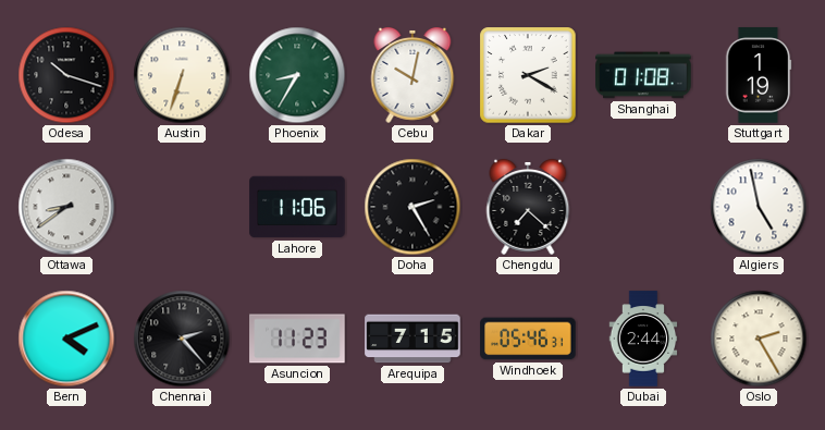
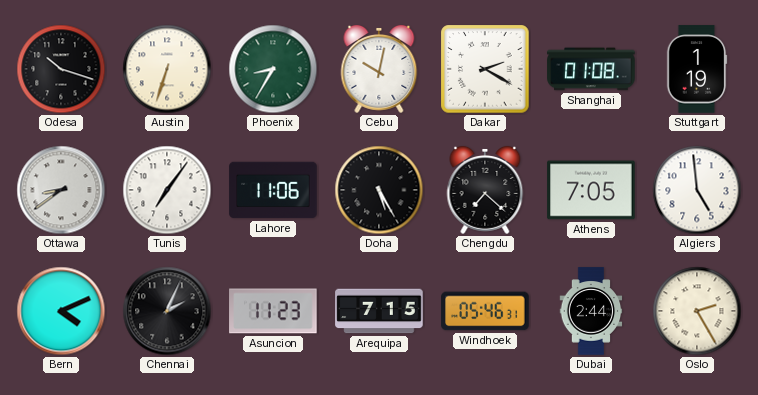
Tunis: none -> 7:06 (167, 190)
Doha: 2:25 -> 5:25 (379, 190)
Athens: none -> 7:05 (591, 190)
Algiers: 4:58 -> 4:59 (697, 190)
Chennai: 2:23 -> 2:04 (167, 311)
